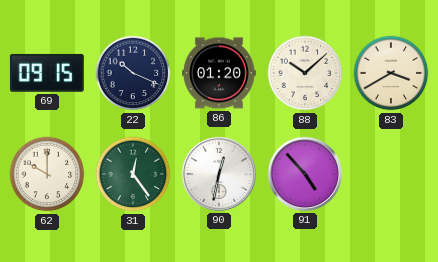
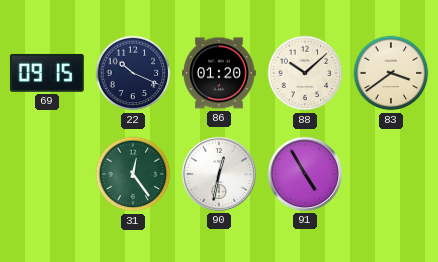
83: 3:40 -> 3:39 (391, 73)
62: 10:00 -> none (47, 174)
91: 4:53 -> 4:55 (305, 174)
